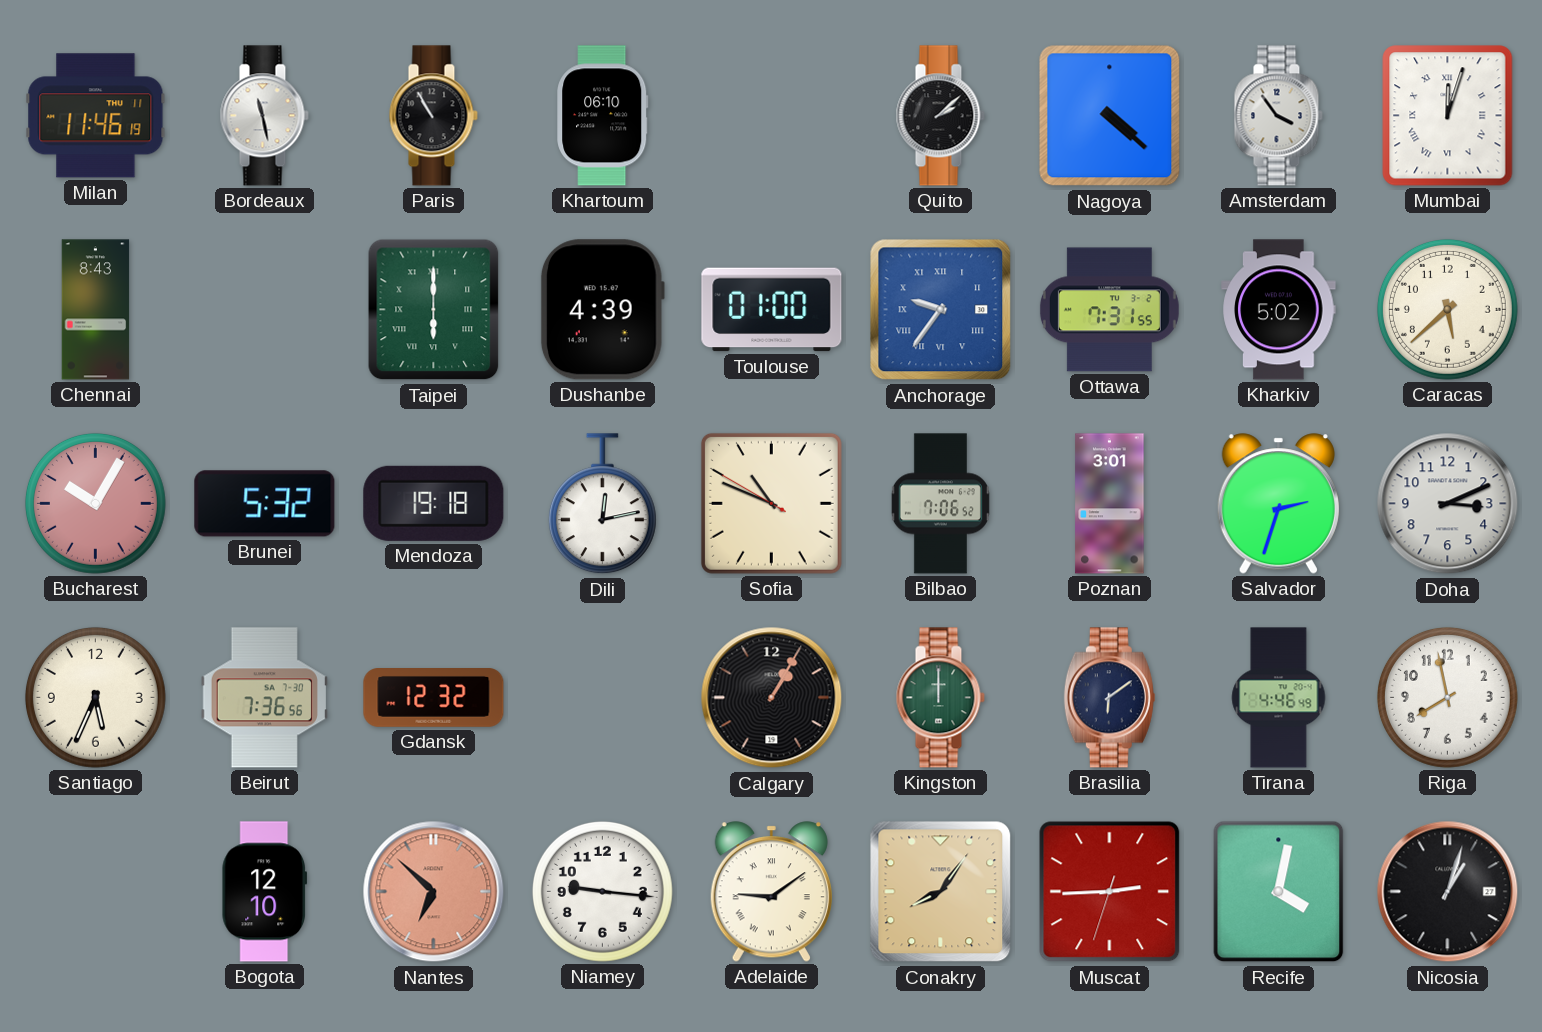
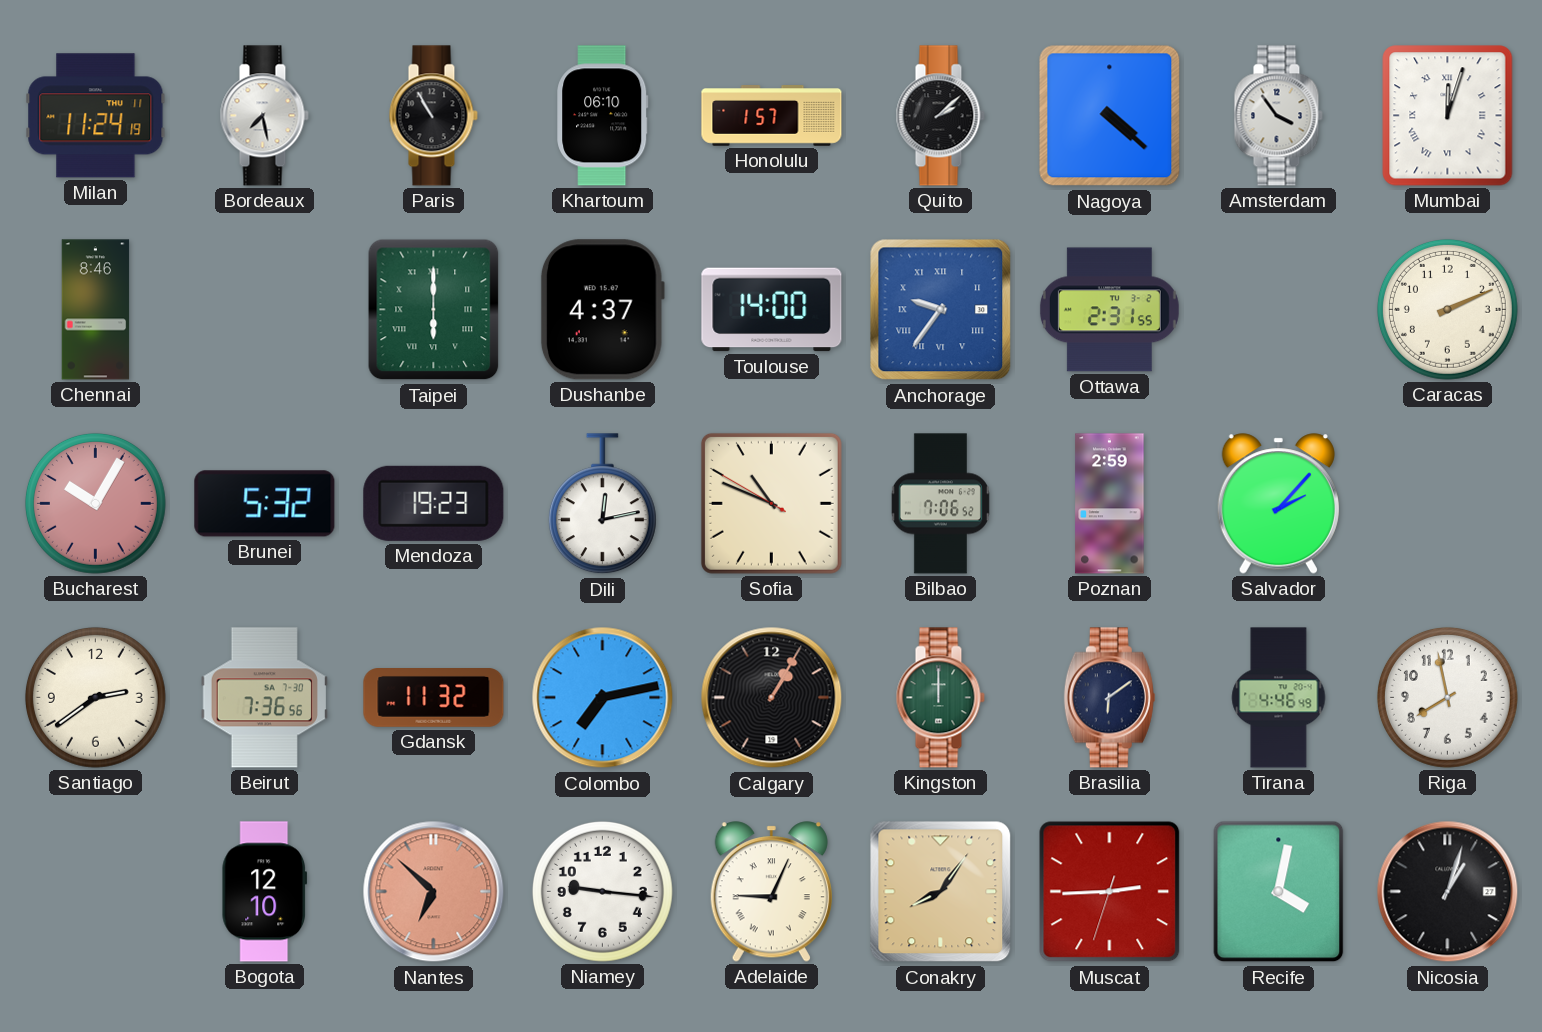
Milan: 11:46 -> 11:24 (96, 116)
Bordeaux: 11:28 -> 7:28 (264, 116)
Honolulu: none -> 1:57 (772, 116)
Chennai: 8:43 -> 8:46 (96, 310)
Dushanbe: 4:39 -> 4:37 (602, 310)
Toulouse: 01:00 -> 14:00 (772, 310)
Ottawa: 7:31 -> 2:31 (1109, 310)
Kharkiv: 5:02 -> none (1279, 310)
Caracas: 5:38 -> 2:11 (1447, 309)
Mendoza: 19:18 -> 19:23 (434, 503)
Poznan: 3:01 -> 2:59 (1110, 504)
Salvador: 2:33 -> 2:07 (1278, 504)
Doha: 3:11 -> none (1448, 504)
Santiago: 5:34 -> 2:39 (95, 697)
Gdansk: 12:32 -> 11:32 (434, 698)
Colombo: none -> 7:13 (603, 698)
Adelaide: 9:09 -> 9:04 (771, 892)
